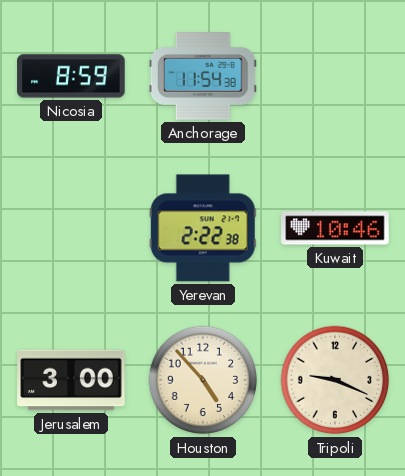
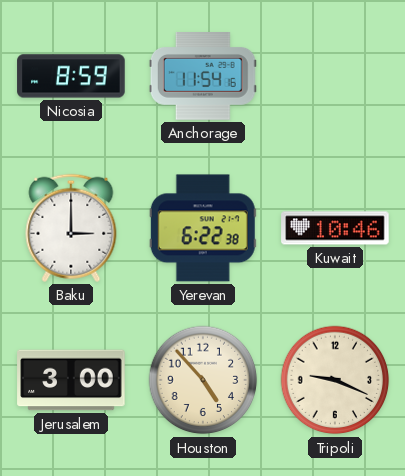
Anchorage: 11:54:38 -> 11:54:16 (203, 77)
Baku: none -> 3:00 (71, 228)
Yerevan: 2:22 -> 6:22 (203, 228)
